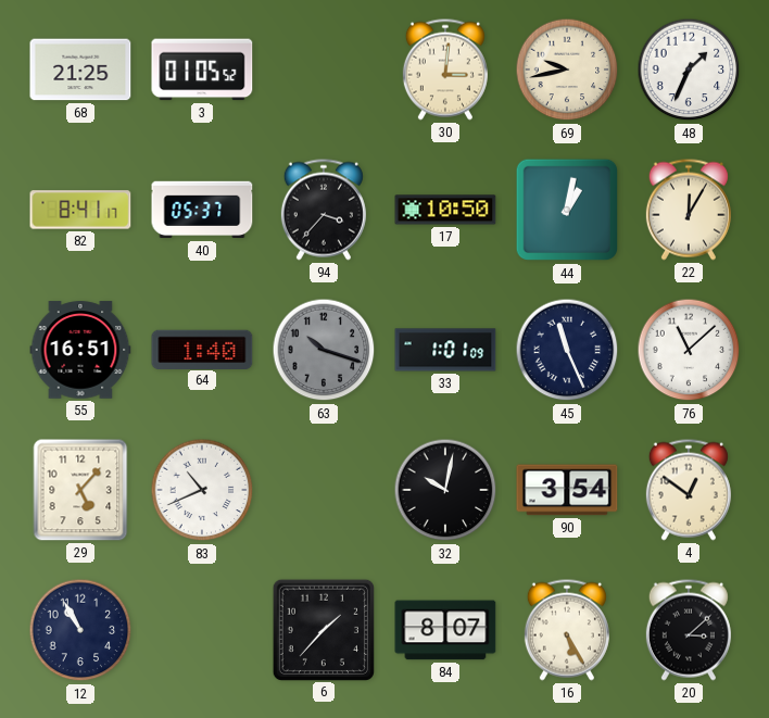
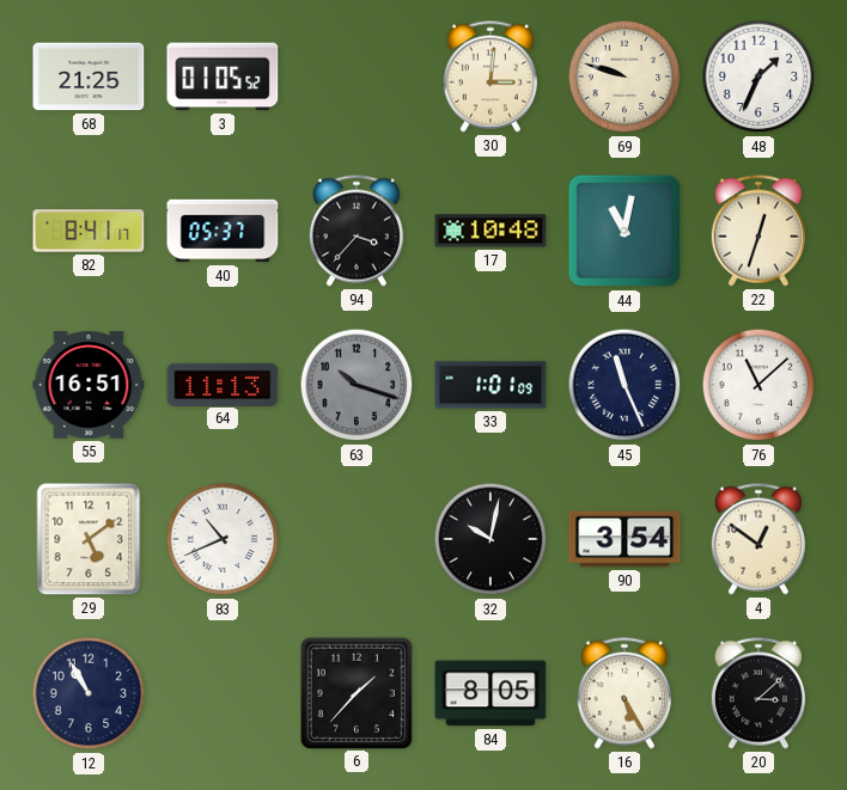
69: 9:43 -> 9:48 (624, 76)
17: 10:50 -> 10:48 (490, 231)
44: 1:02 -> 11:02 (624, 231)
22: 12:05 -> 12:33 (758, 231)
64: 1:40 -> 11:13 (223, 384)
29: 5:07 -> 5:09 (89, 539)
84: 8:07 -> 8:05 (490, 693)
